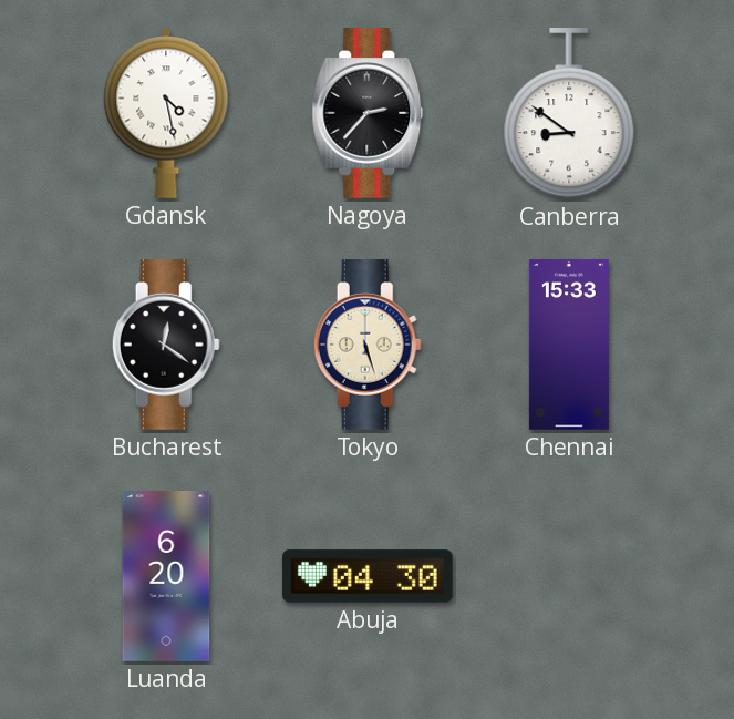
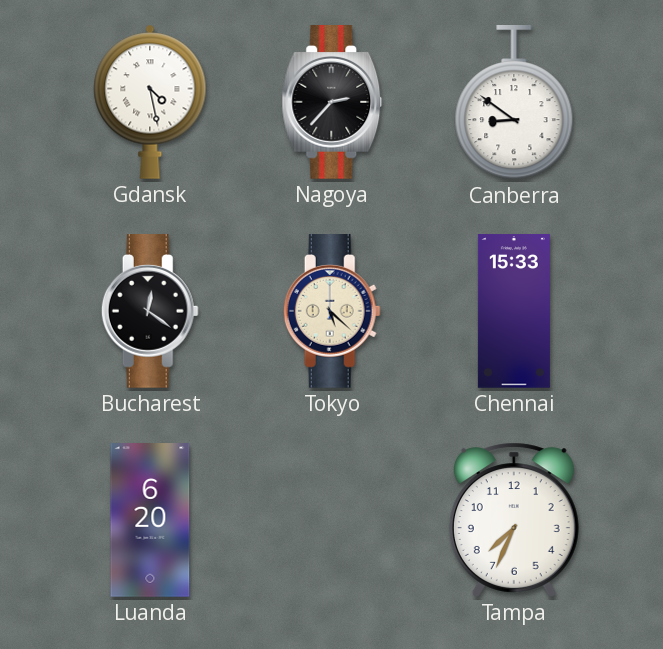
Tokyo: 5:27 -> 5:22 (332, 311)
Abuja: 04:30 -> none (368, 576)
Tampa: none -> 7:34 (514, 520)
